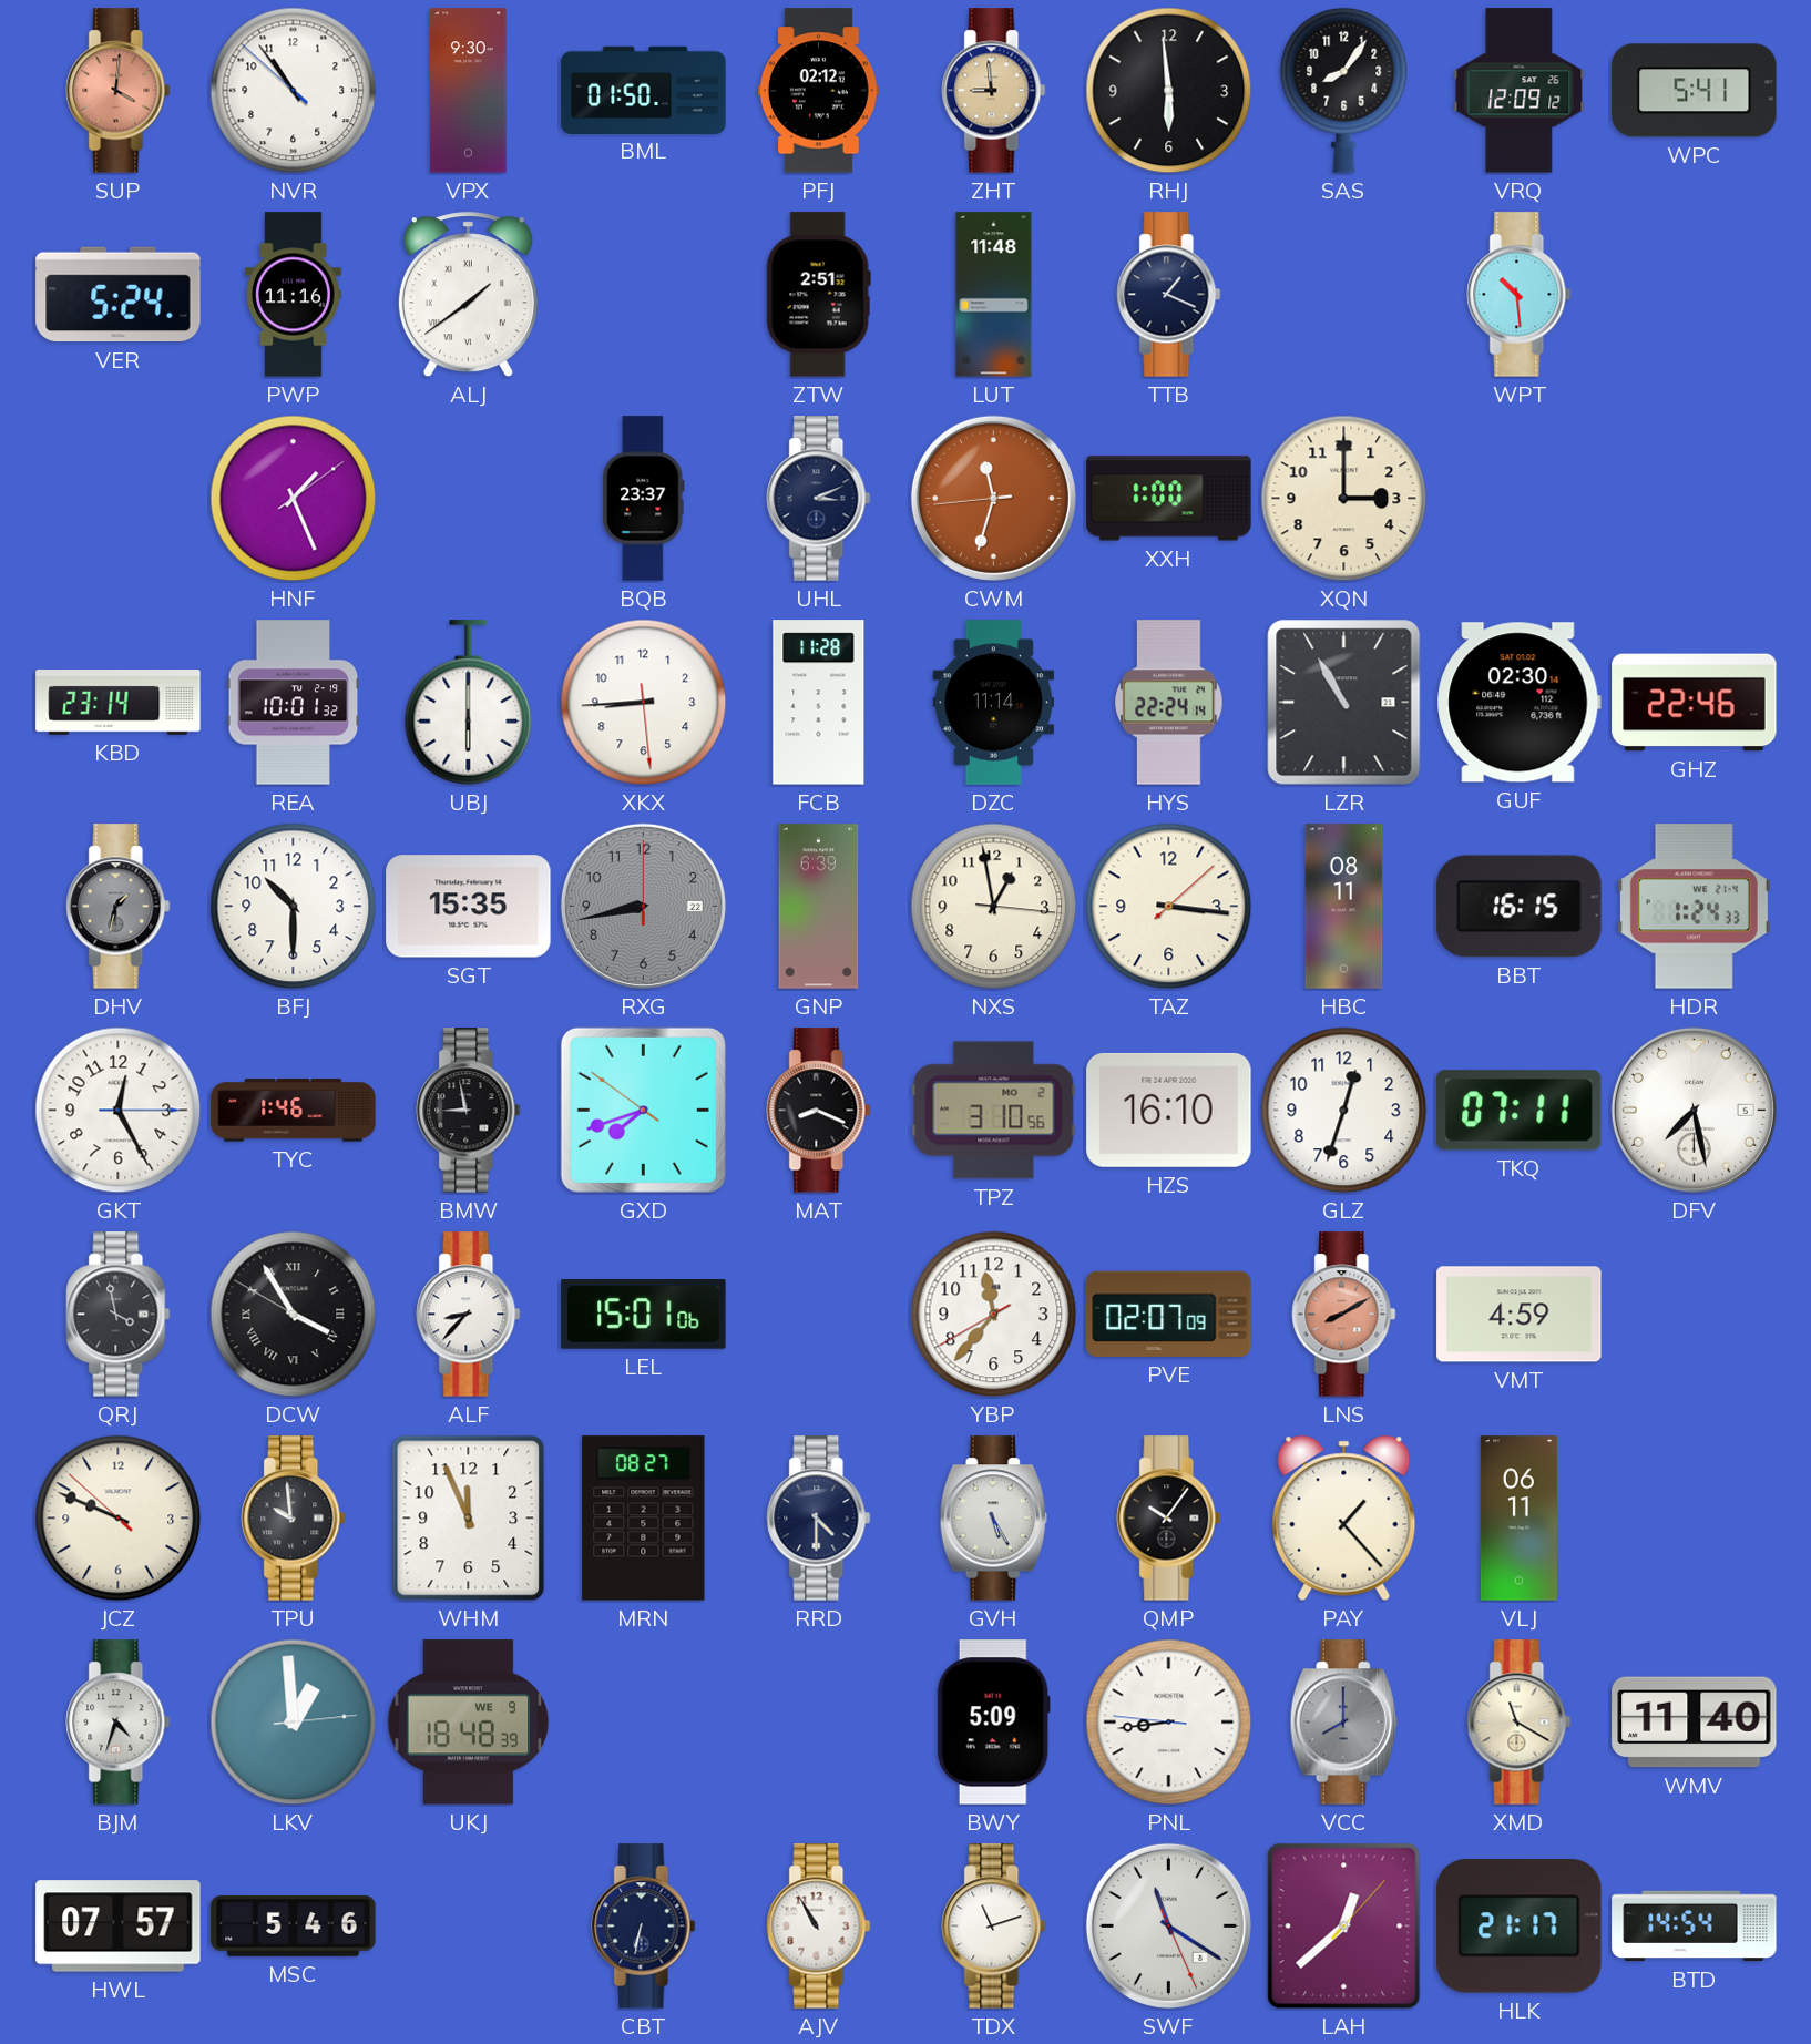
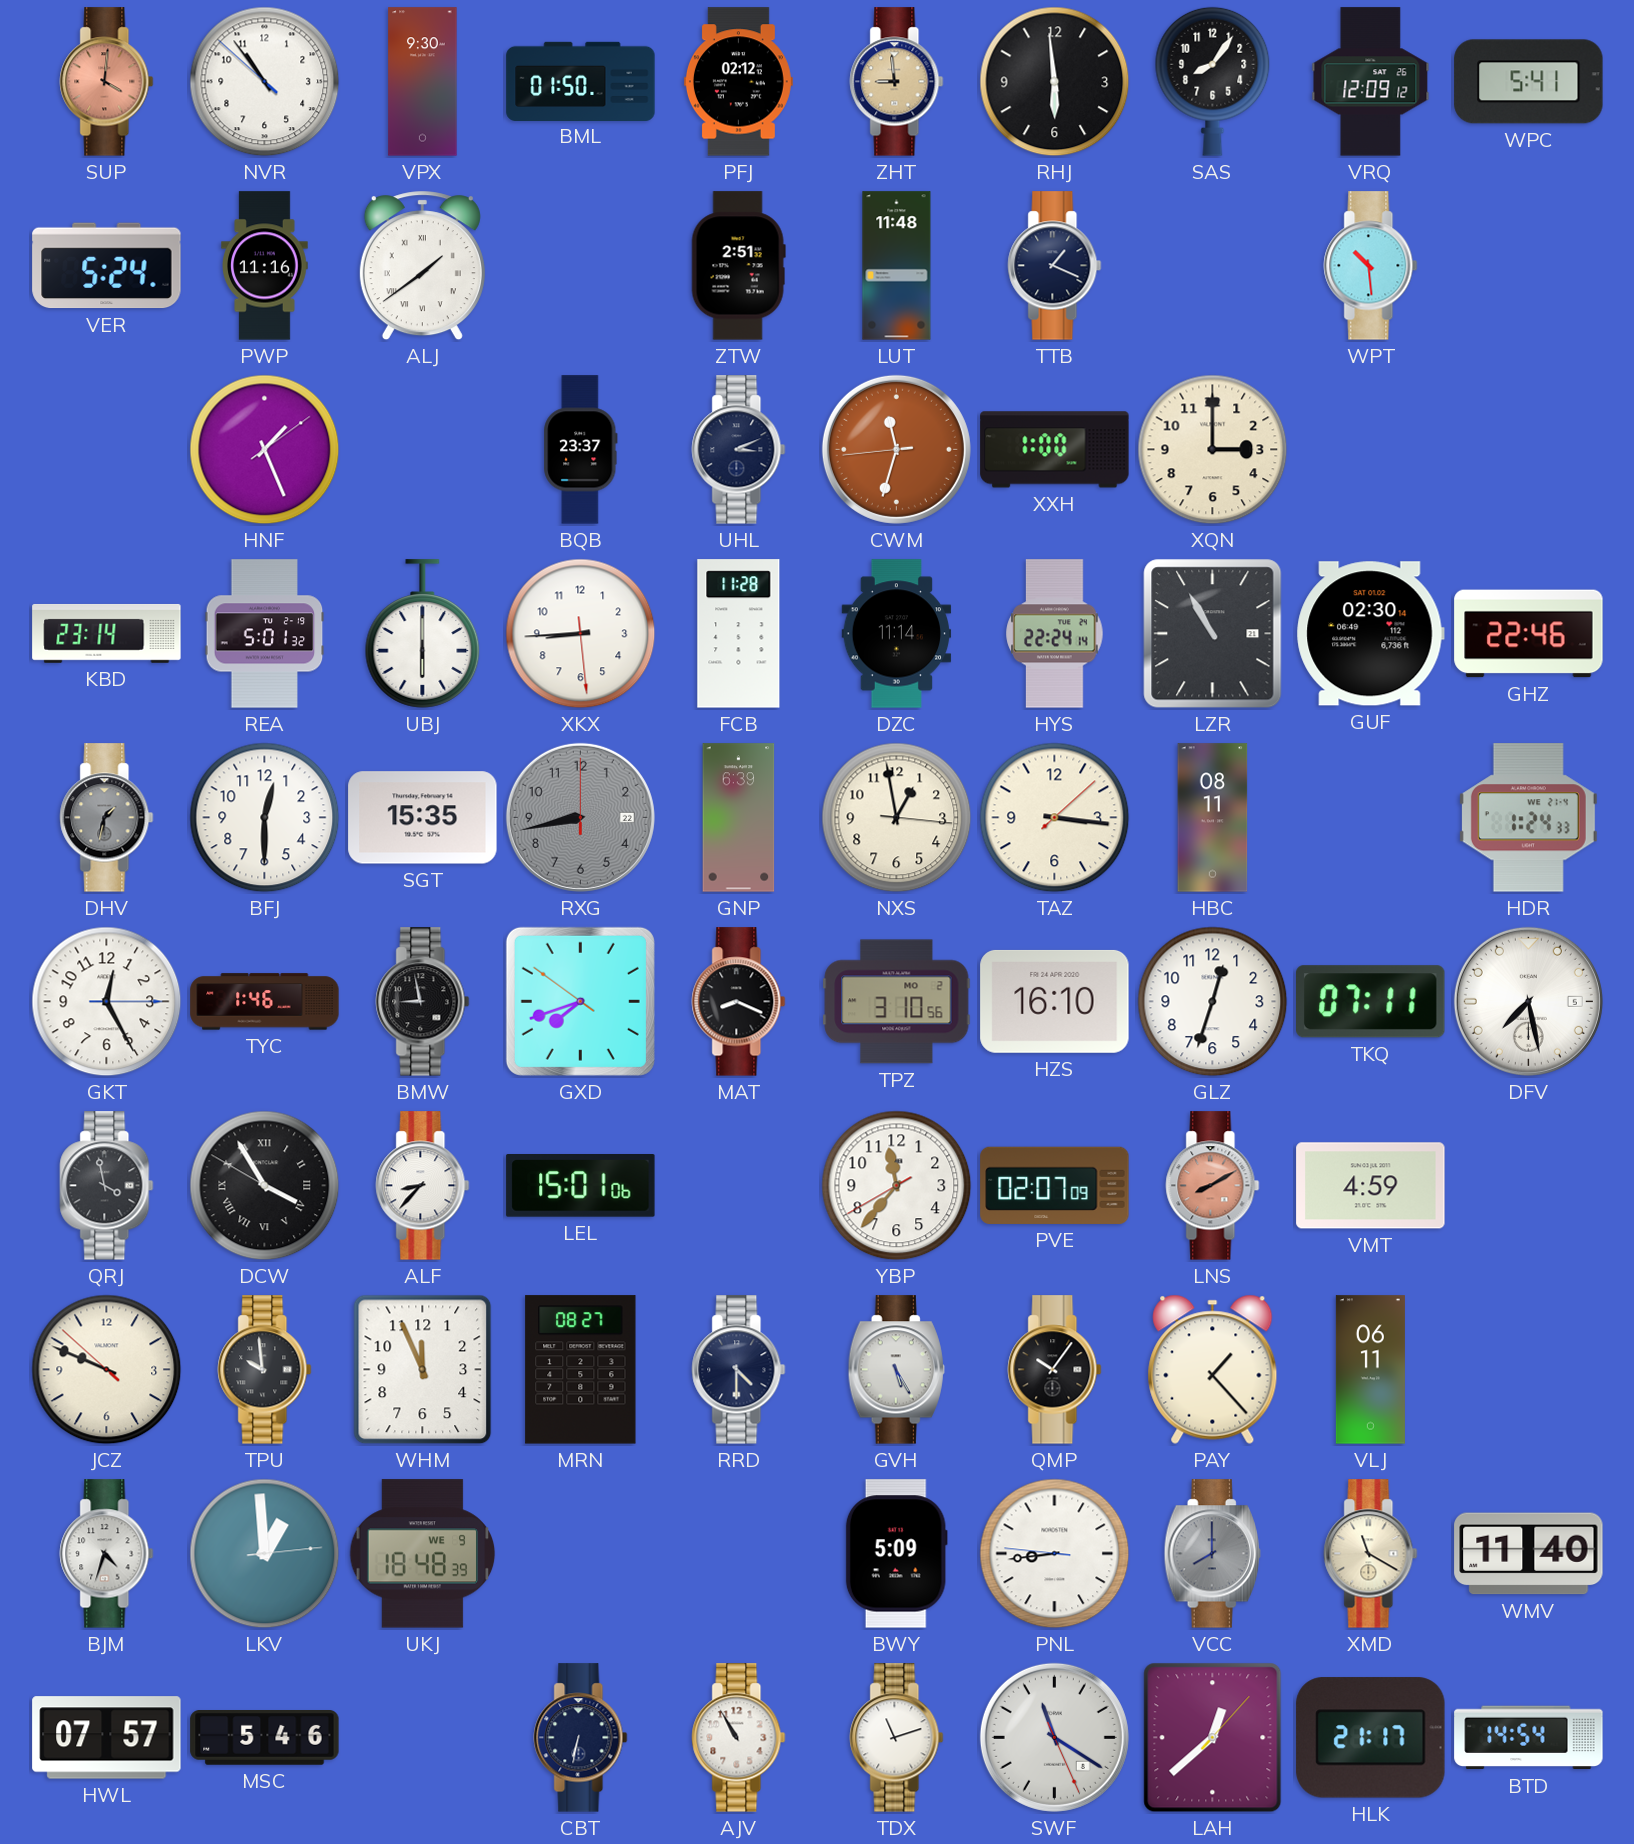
REA: 10:01 -> 5:01 (265, 634)
BFJ: 10:30 -> 12:30 (265, 818)
BBT: 16:15 -> none (1520, 907)
